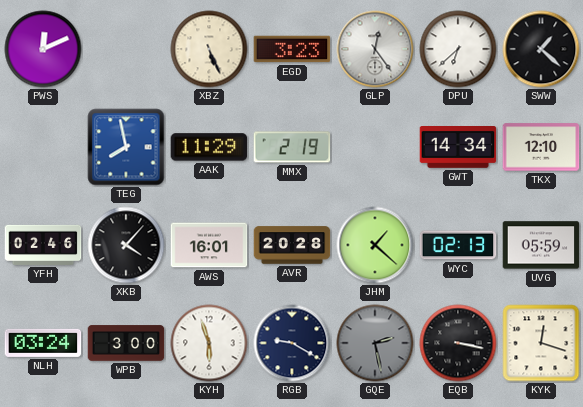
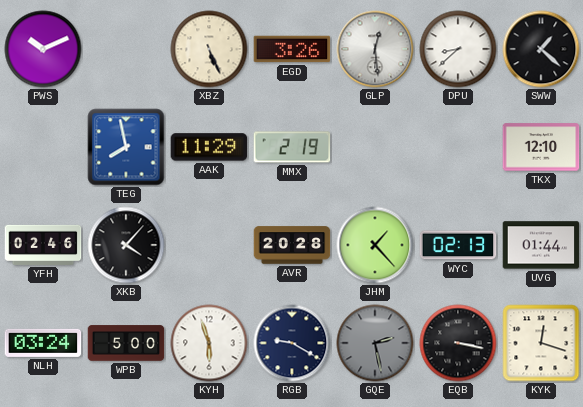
PWS: 12:11 -> 10:11 (43, 49)
EGD: 3:23 -> 3:26 (292, 49)
GLP: 12:24 -> 12:29 (375, 49)
DPU: 6:38 -> 8:38 (458, 49)
GWT: 14:34 -> none (458, 148)
AWS: 16:01 -> none (209, 245)
JHM: 1:22 -> 1:23 (375, 245)
UVG: 05:59 -> 01:44 (541, 245)
WPB: 3:00 -> 5:00 (126, 343)
